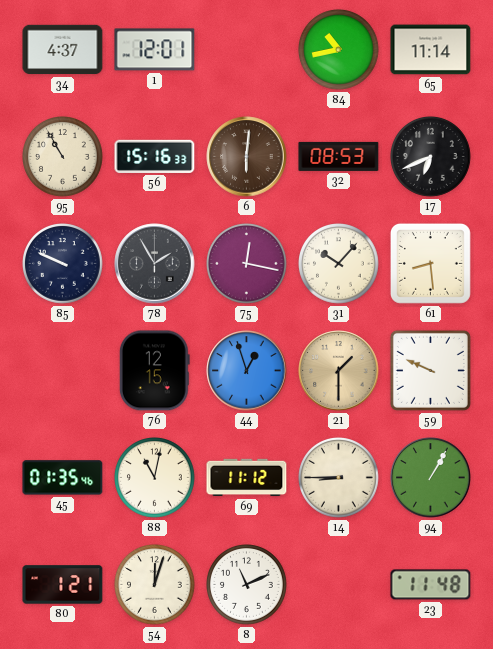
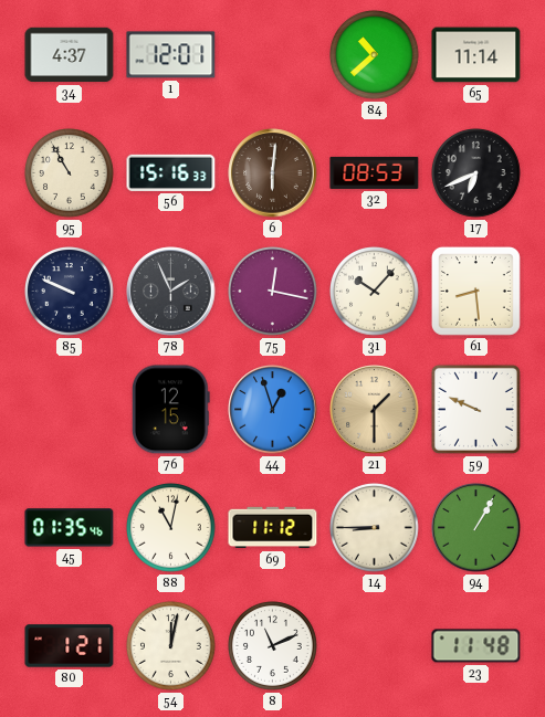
84: 10:43 -> 10:38 (375, 55)
78: 1:55 -> 1:56 (171, 292)
54: 12:03 -> 12:02 (171, 646)
